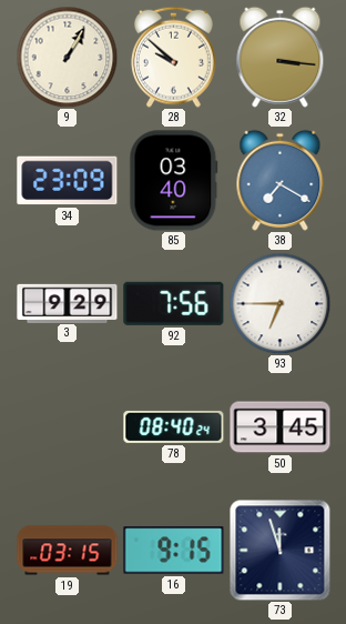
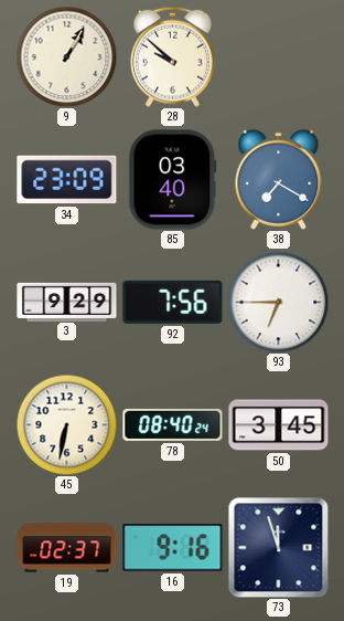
32: 3:16 -> none (281, 57)
45: none -> 6:32 (66, 424)
19: 03:15 -> 02:37 (67, 548)
16: 9:15 -> 9:16 (173, 548)
